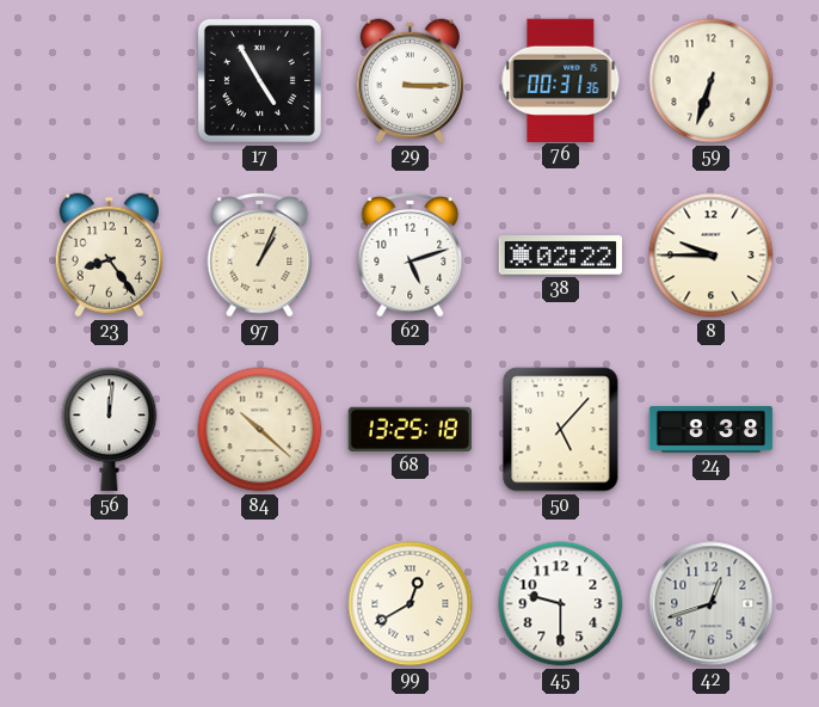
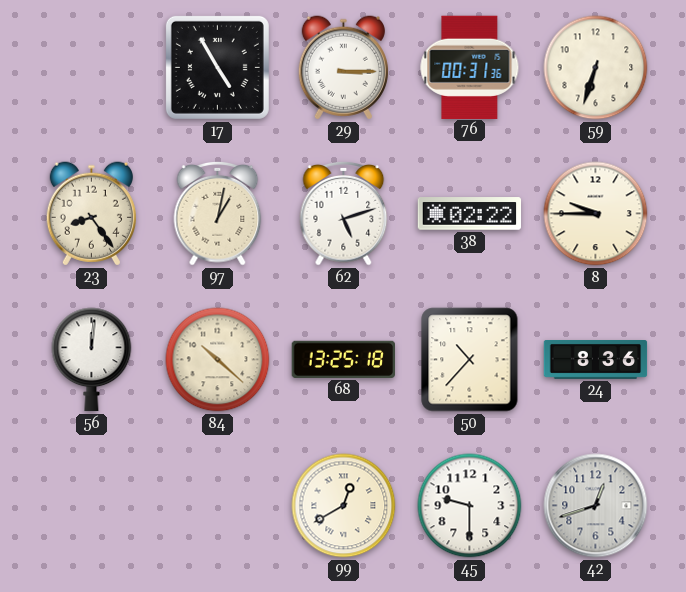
97: 1:04 -> 1:02 (218, 214)
50: 5:07 -> 10:37 (470, 360)
24: 8:38 -> 8:36 (596, 360)
